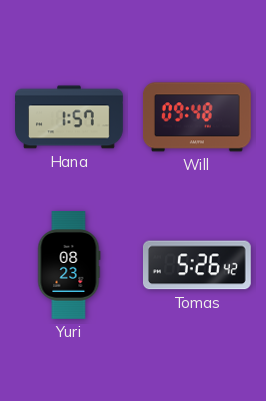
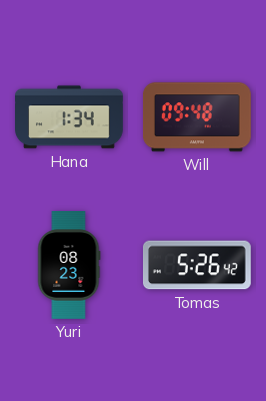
Hana: 1:57 -> 1:34 (70, 117)
